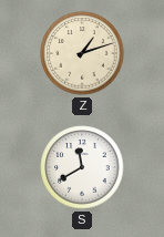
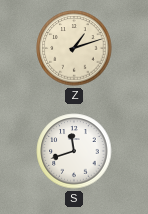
S: 11:40 -> 11:42 (74, 151)
